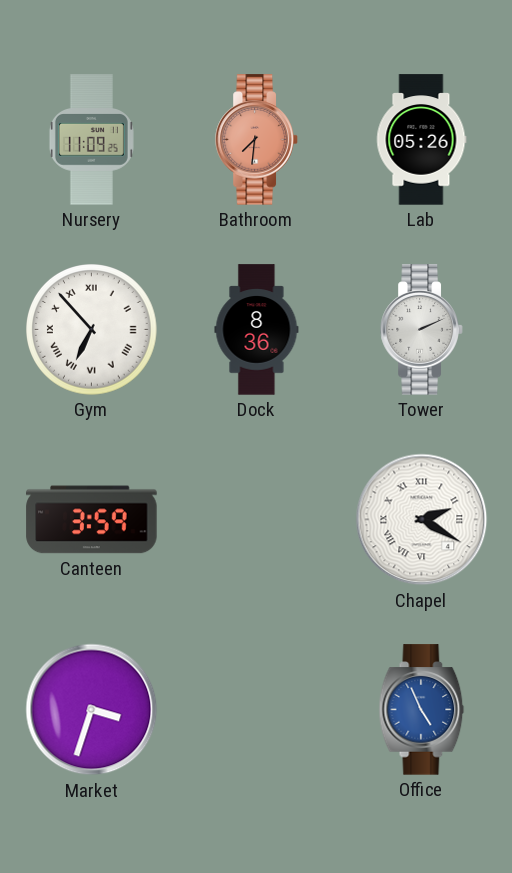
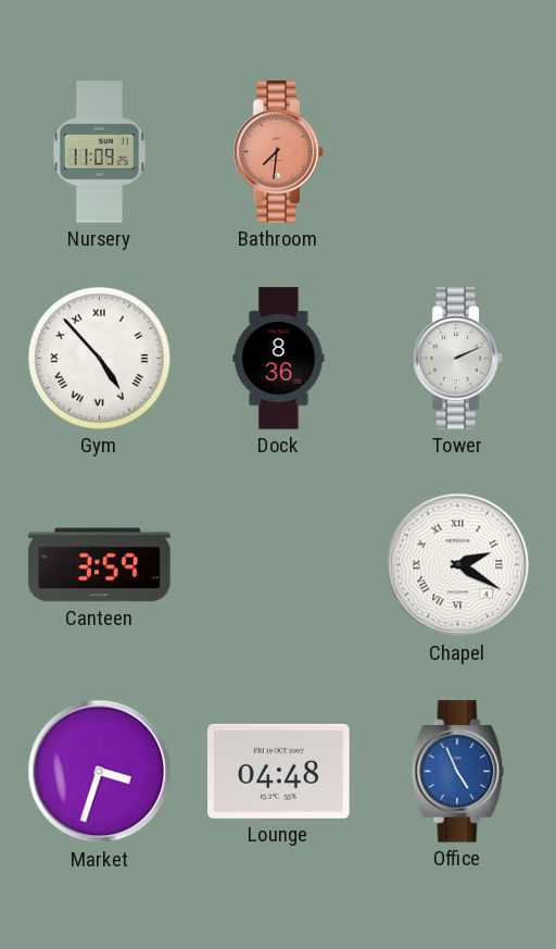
Lab: 05:26 -> none (422, 140)
Gym: 6:53 -> 4:53 (100, 359)
Lounge: none -> 04:48 (279, 771)
